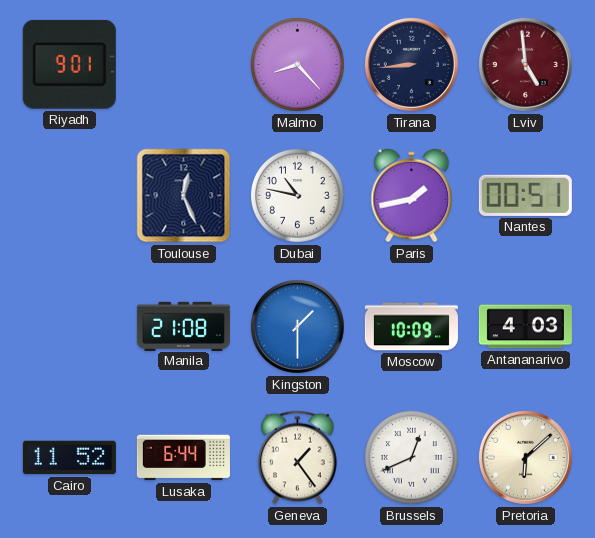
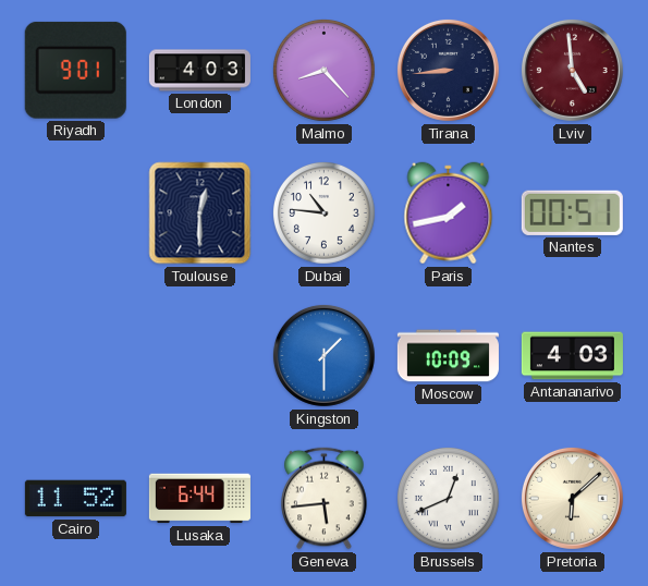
London: none -> 4:03 (199, 71)
Toulouse: 12:26 -> 12:30 (200, 213)
Dubai: 10:47 -> 10:46 (323, 212)
Manila: 21:08 -> none (183, 326)
Geneva: 1:24 -> 5:44 (325, 499)
